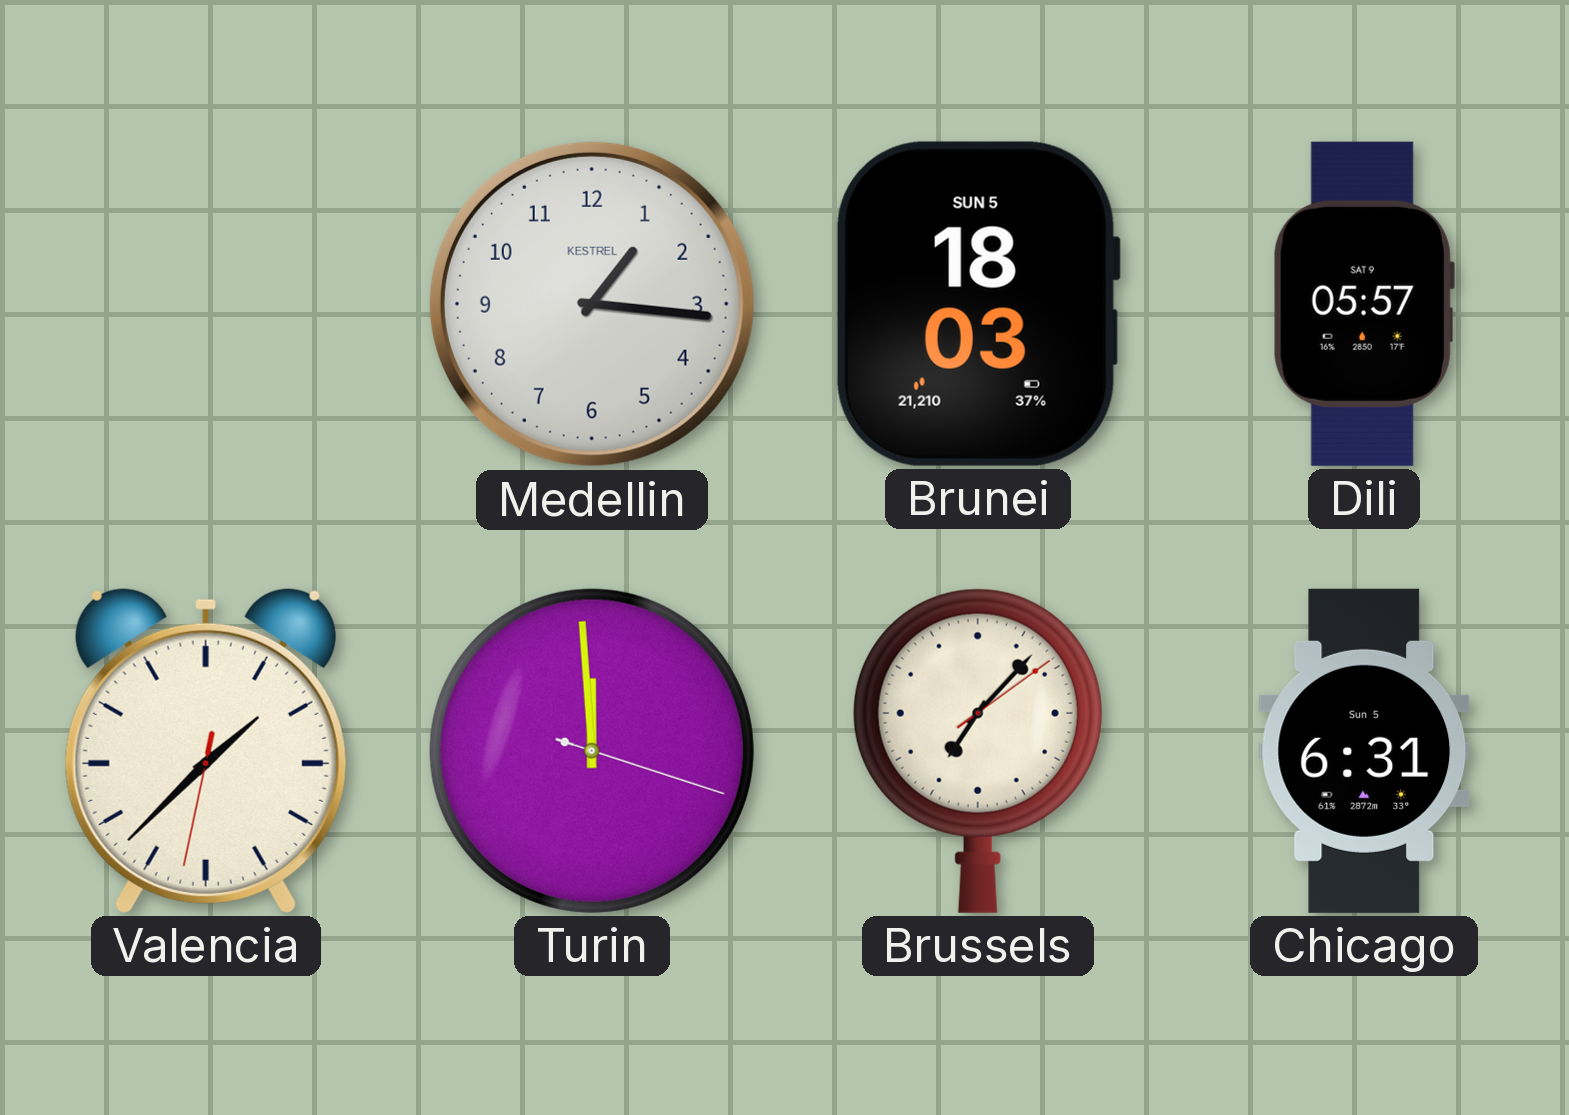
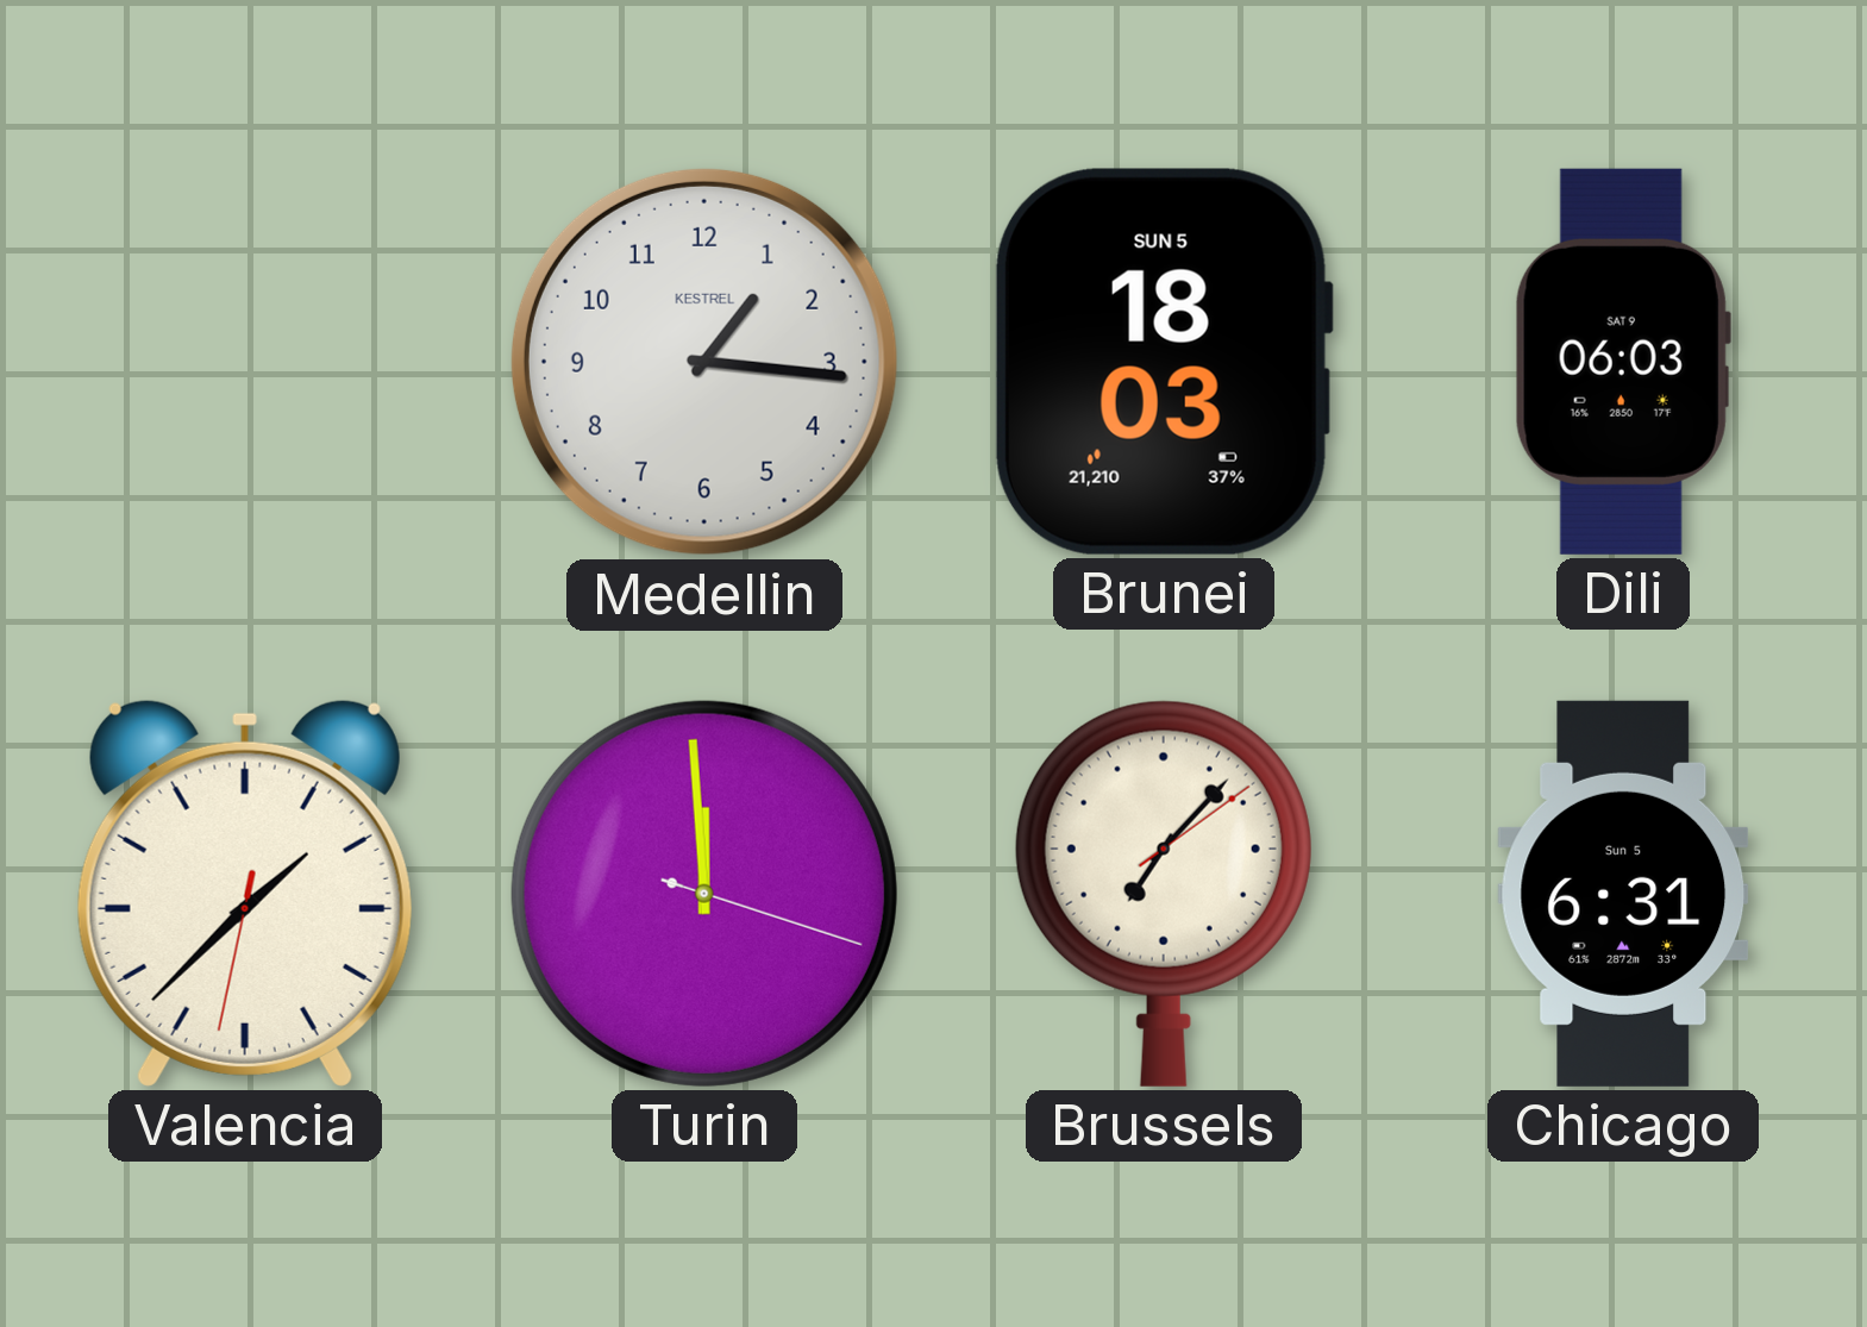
Dili: 05:57 -> 06:03 (1623, 362)
